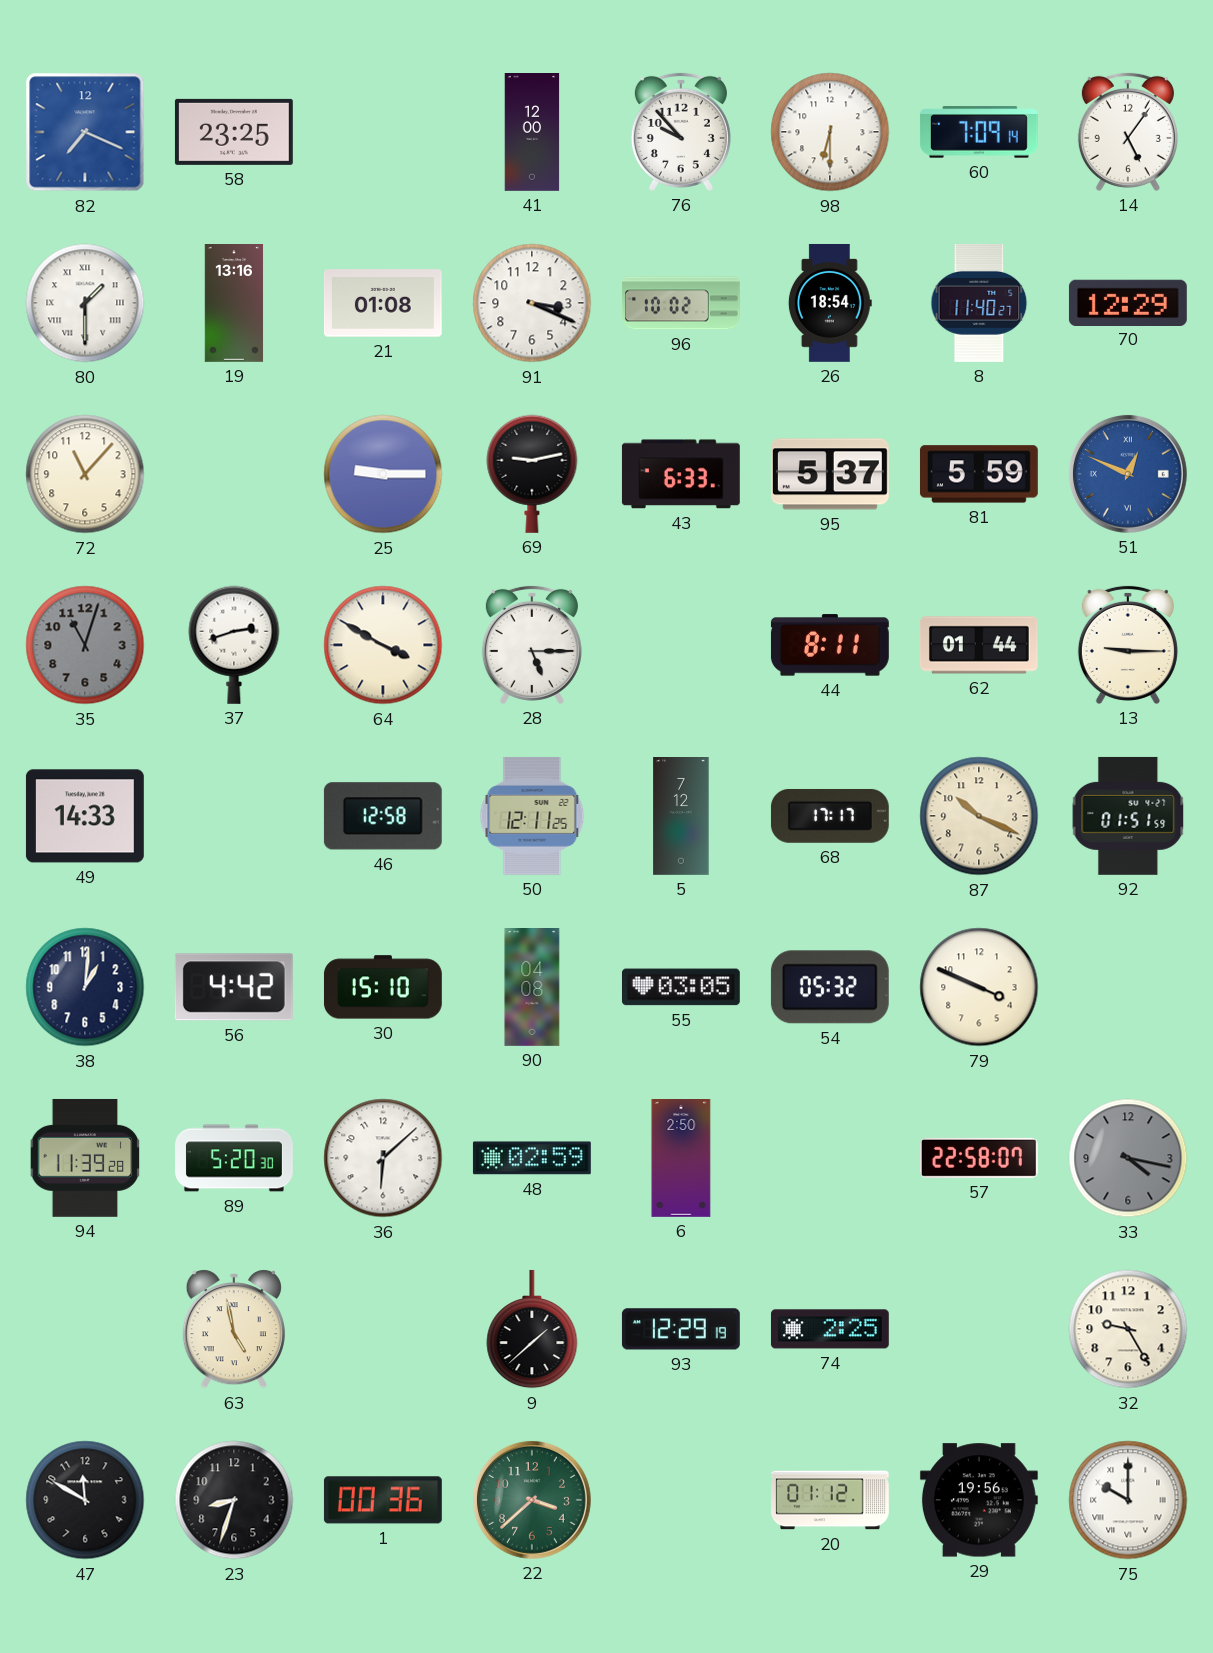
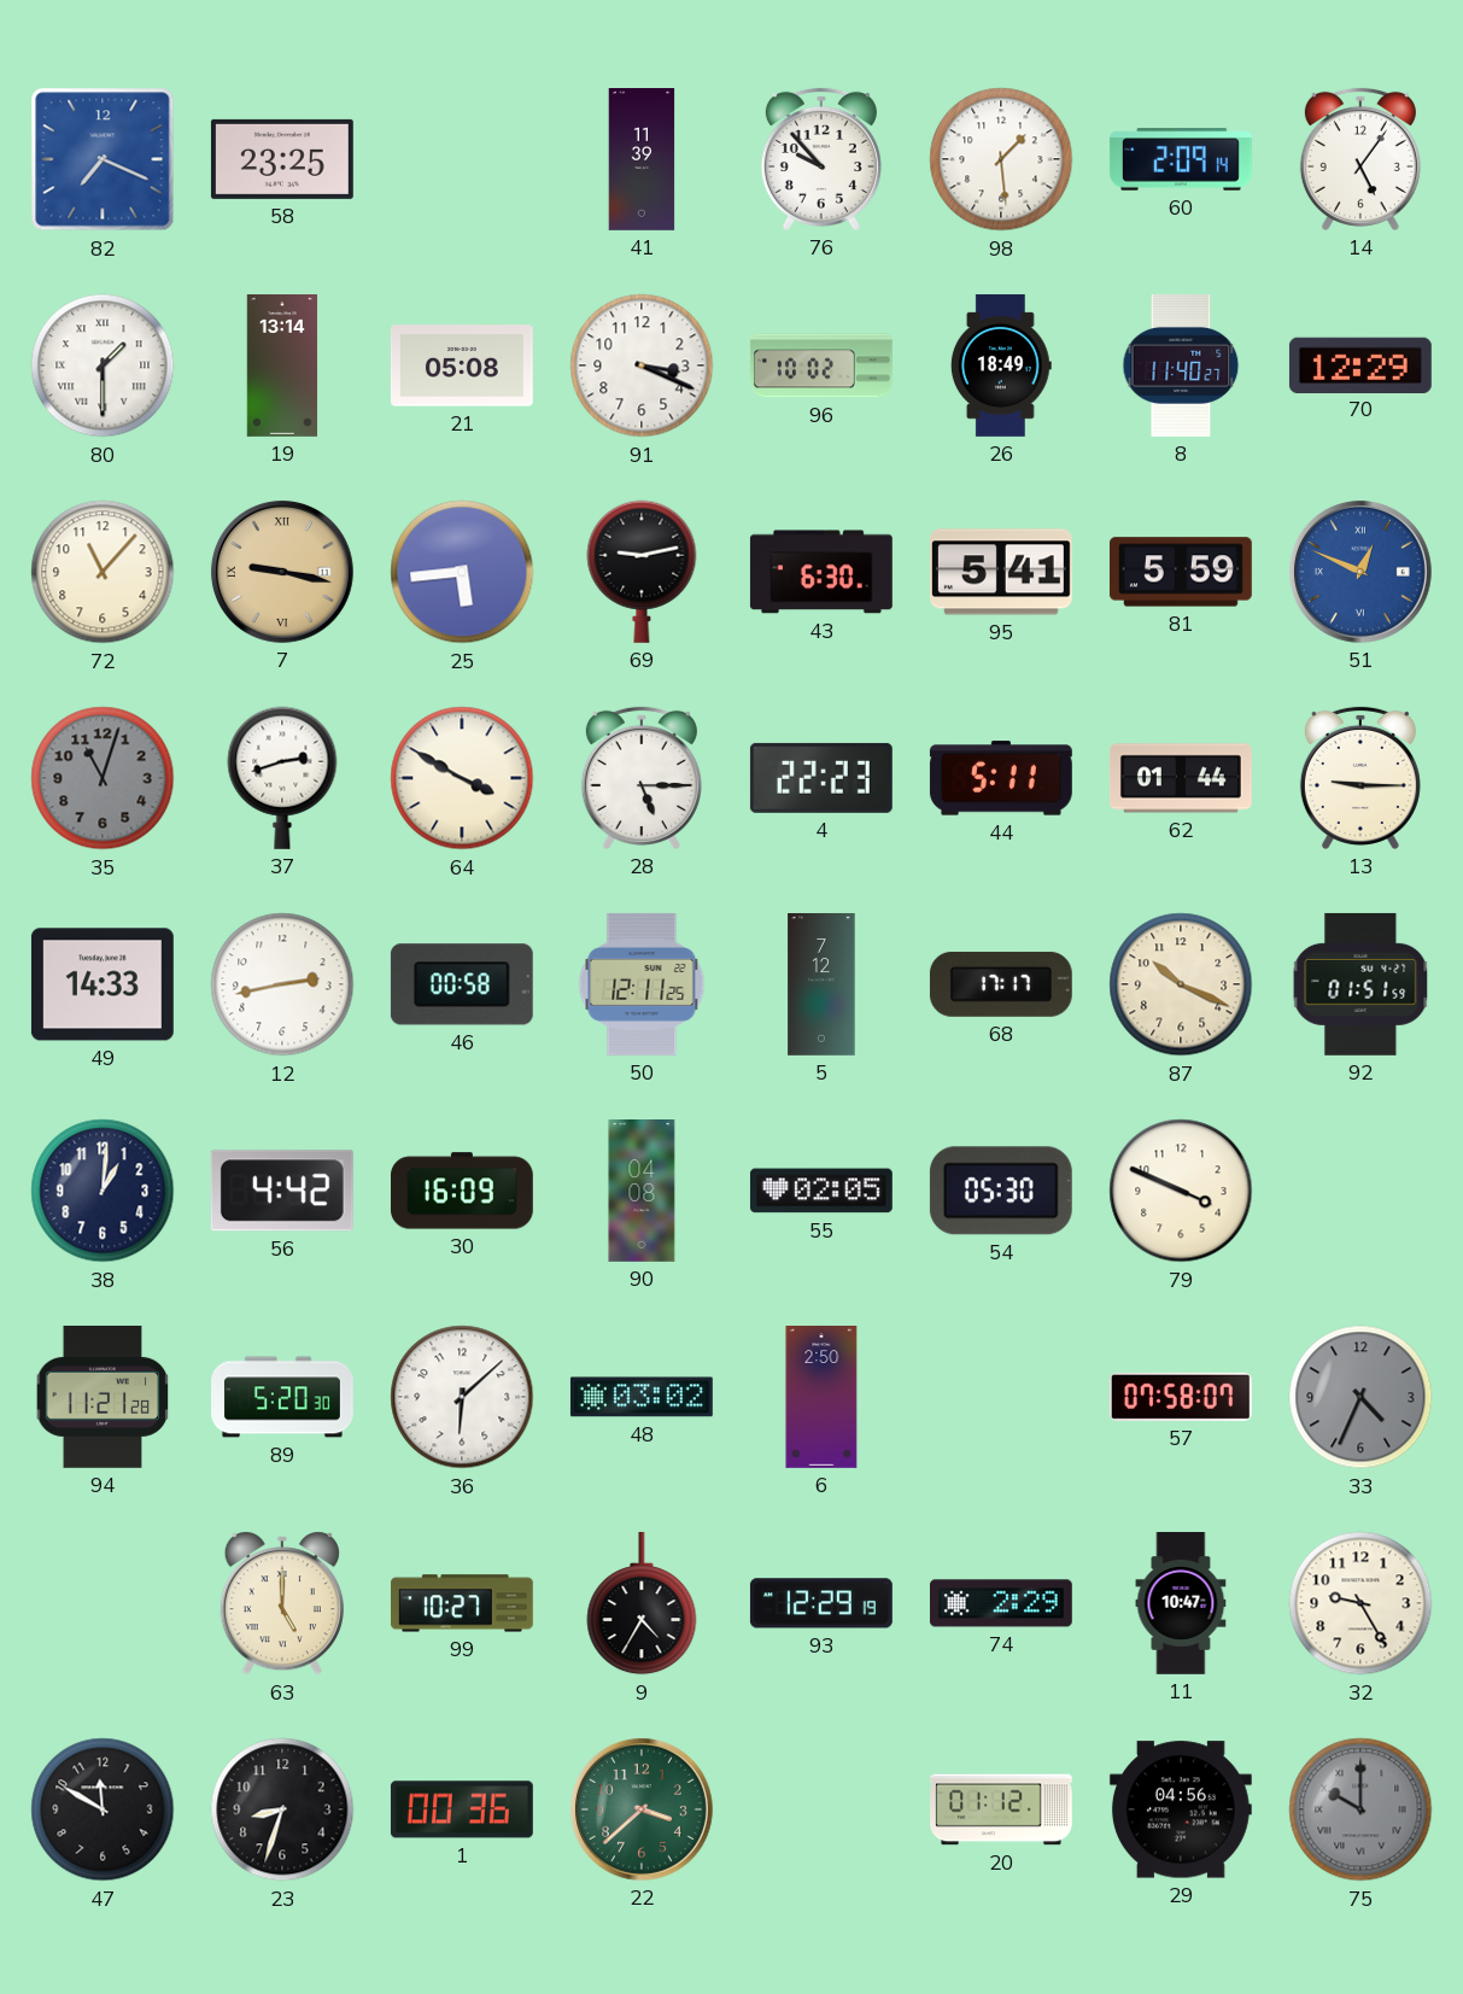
41: 12:00 -> 11:39 (642, 160)
98: 6:30 -> 1:29 (1001, 159)
60: 7:09 -> 2:09 (1181, 159)
19: 13:16 -> 13:14 (282, 367)
21: 01:08 -> 05:08 (462, 366)
26: 18:54 -> 18:49 (1001, 366)
7: none -> 9:17 (282, 572)
25: 9:15 -> 5:44 (462, 572)
43: 6:33 -> 6:30 (821, 572)
95: 5:37 -> 5:41 (1001, 572)
4: none -> 22:23 (821, 778)
44: 8:11 -> 5:11 (1001, 778)
12: none -> 2:43 (282, 984)
46: 12:58 -> 00:58 (462, 984)
30: 15:10 -> 16:09 (462, 1191)
55: 03:05 -> 02:05 (821, 1191)
54: 05:32 -> 05:30 (1001, 1191)
94: 11:39 -> 11:21 (103, 1397)
48: 02:59 -> 03:02 (642, 1397)
57: 22:58 -> 07:58 (1181, 1397)
33: 4:17 -> 4:34 (1360, 1397)
63: 4:58 -> 5:00 (282, 1603)
99: none -> 10:27 (462, 1603)
9: 1:38 -> 4:35 (642, 1603)
74: 2:25 -> 2:29 (1001, 1603)
11: none -> 10:47 (1181, 1604)
29: 19:56 -> 04:56 (1181, 1809)
75 dial: white -> grey (1360, 1809)
